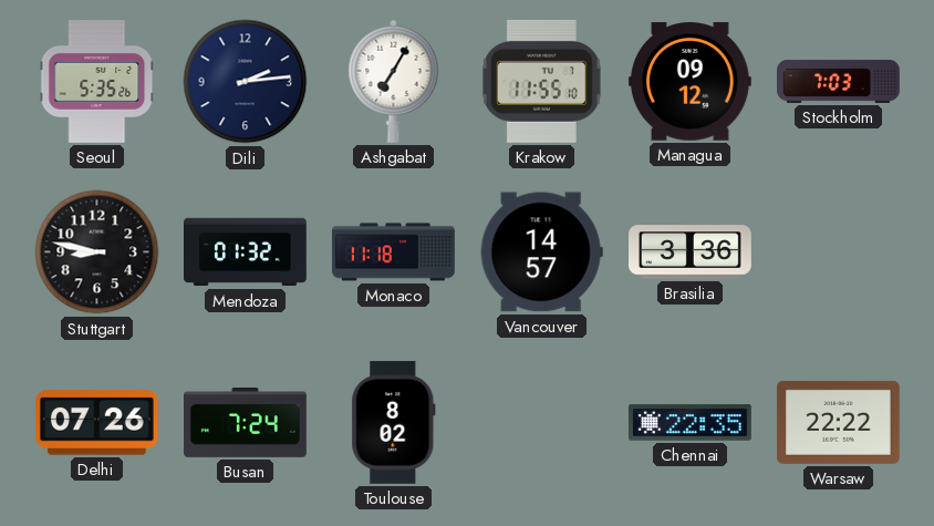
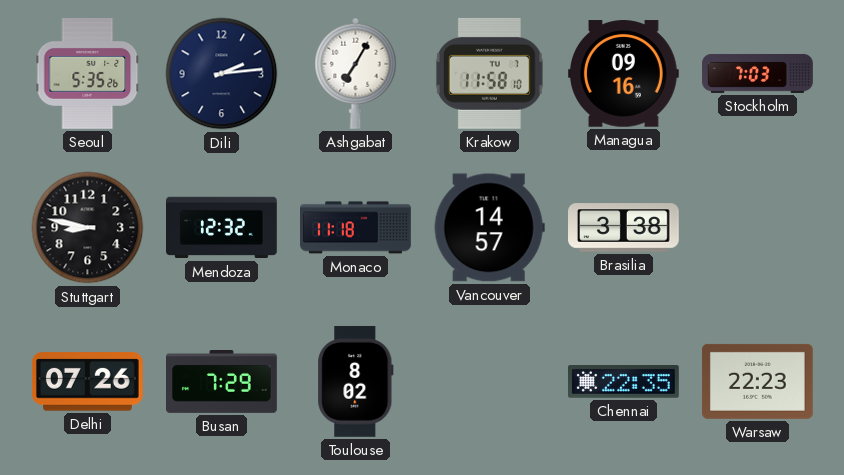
Krakow: 11:55 -> 11:58 (489, 73)
Managua: 09:12 -> 09:16 (623, 74)
Mendoza: 01:32 -> 12:32 (222, 228)
Brasilia: 3:36 -> 3:38 (624, 228)
Busan: 7:24 -> 7:29 (222, 382)
Warsaw: 22:22 -> 22:23 (757, 381)
